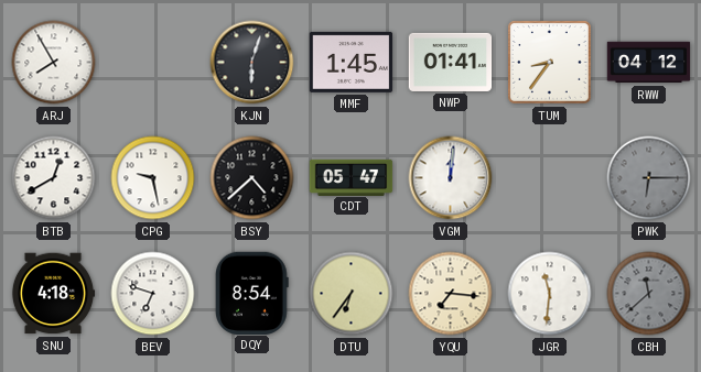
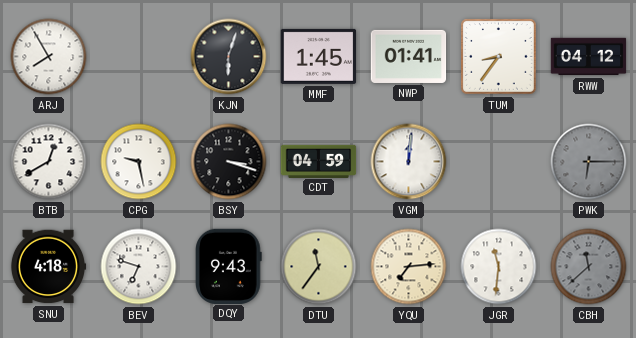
BSY: 4:38 -> 3:18 (229, 162)
CDT: 05:47 -> 04:59 (319, 161)
DQY: 8:54 -> 9:43 (229, 266)
DTU: 6:36 -> 11:36 (319, 267)
YQU: 7:16 -> 7:14 (409, 267)
